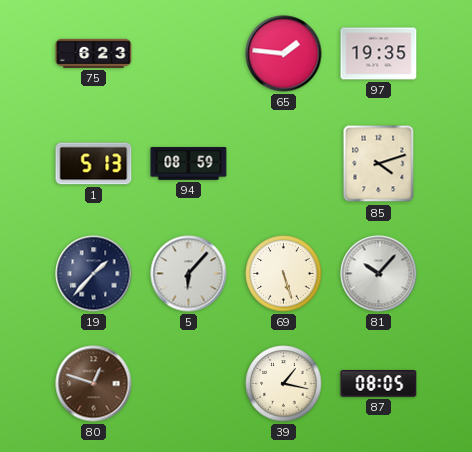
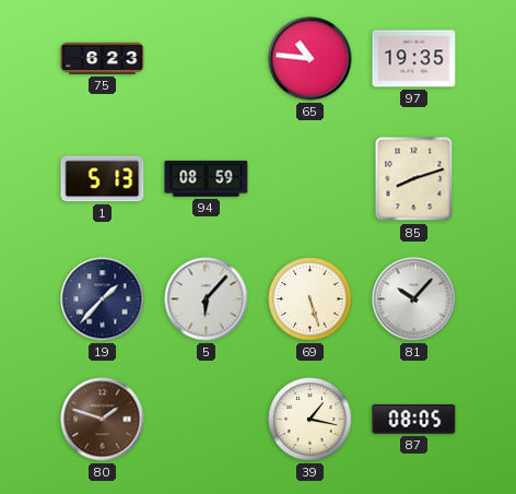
65: 1:46 -> 10:46 (310, 59)
85: 4:12 -> 8:12 (414, 179)
80: 12:48 -> 1:48 (103, 420)
